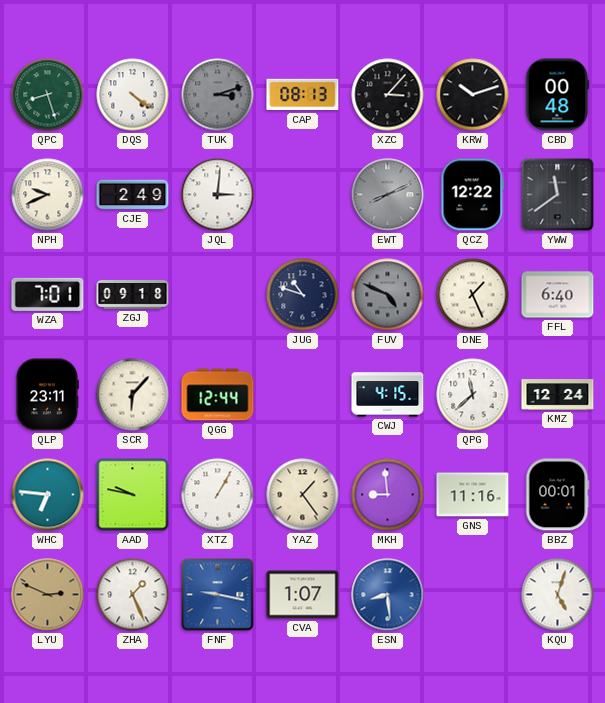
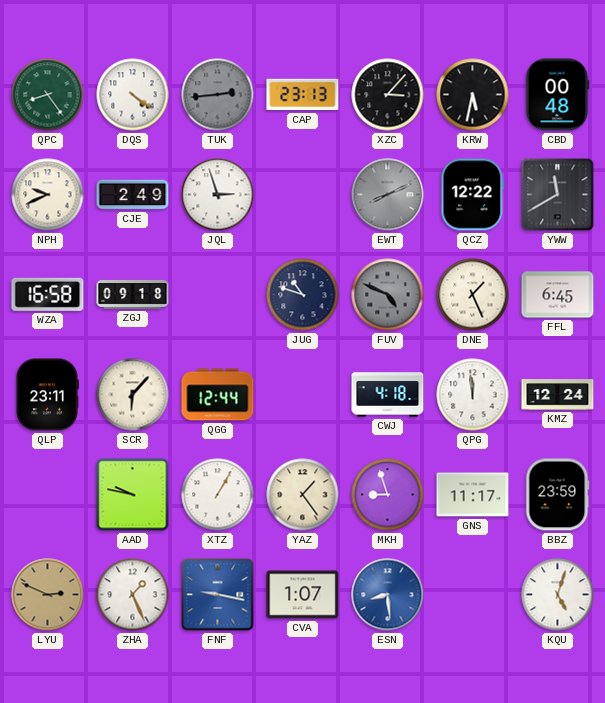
QPC: 8:27 -> 8:24 (48, 95)
TUK: 3:12 -> 2:44 (218, 95)
CAP: 08:13 -> 23:13 (303, 95)
KRW: 10:12 -> 5:32 (473, 95)
JQL: 3:01 -> 2:57 (218, 195)
YWW: 11:39 -> 11:40 (558, 195)
WZA: 7:01 -> 16:58 (48, 294)
FFL: 6:40 -> 6:45 (558, 295)
CWJ: 4:15 -> 4:18 (388, 395)
QPG: 11:38 -> 11:59 (473, 395)
WHC: 6:46 -> none (48, 495)
MKH: 8:59 -> 8:57 (388, 495)
GNS: 11:16 -> 11:17 (473, 495)
BBZ: 00:01 -> 23:59 (557, 495)
